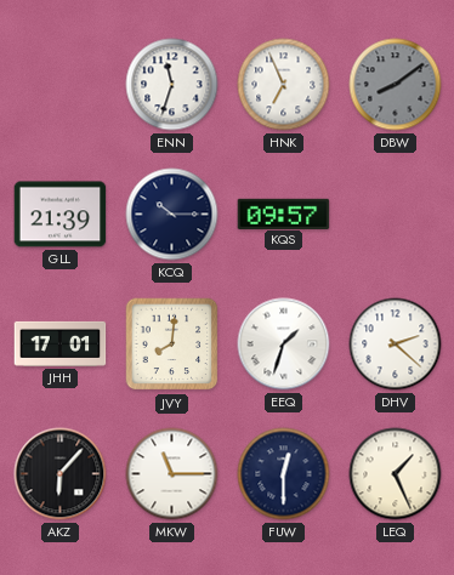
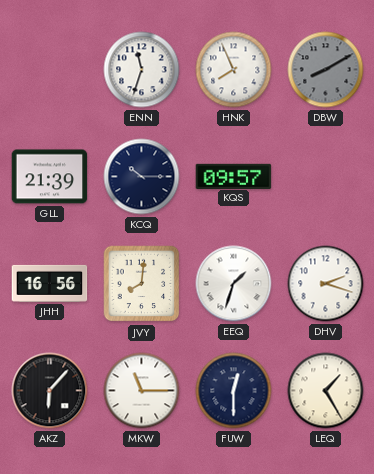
HNK: 6:56 -> 7:56 (234, 70)
DBW: 8:09 -> 8:10 (326, 70)
JHH: 17:01 -> 16:56 (50, 283)
DHV: 2:22 -> 2:18 (326, 284)
LEQ: 1:26 -> 1:25 (326, 391)
